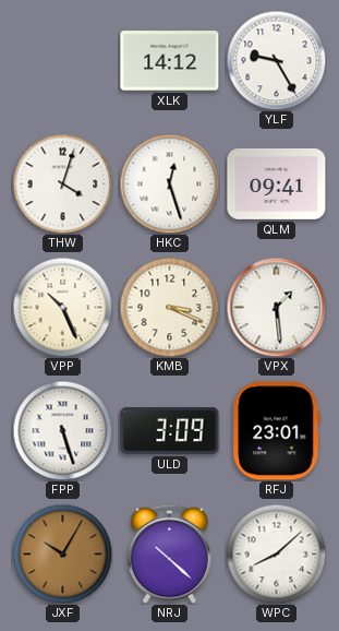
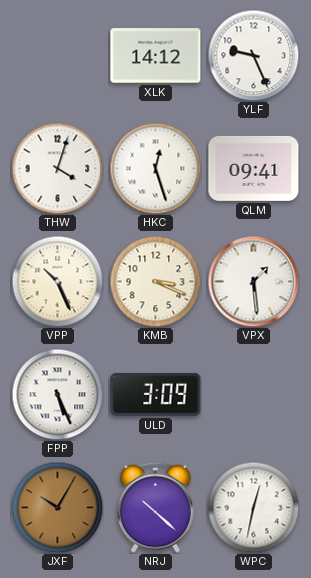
YLF: 9:25 -> 9:26 (253, 55)
FPP: 5:27 -> 5:26 (57, 394)
RFJ: 23:01 -> none (277, 431)
WPC: 8:08 -> 12:32 (253, 507)
